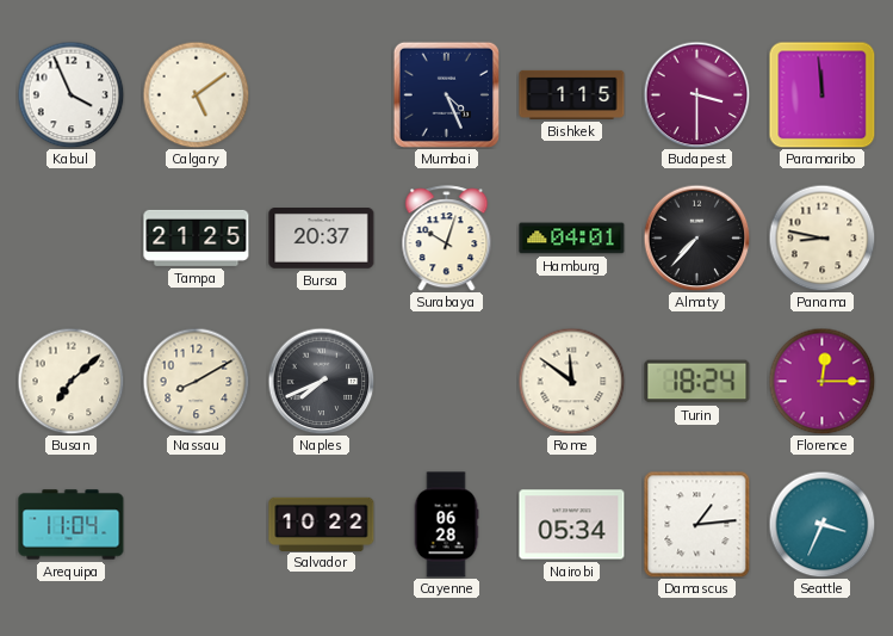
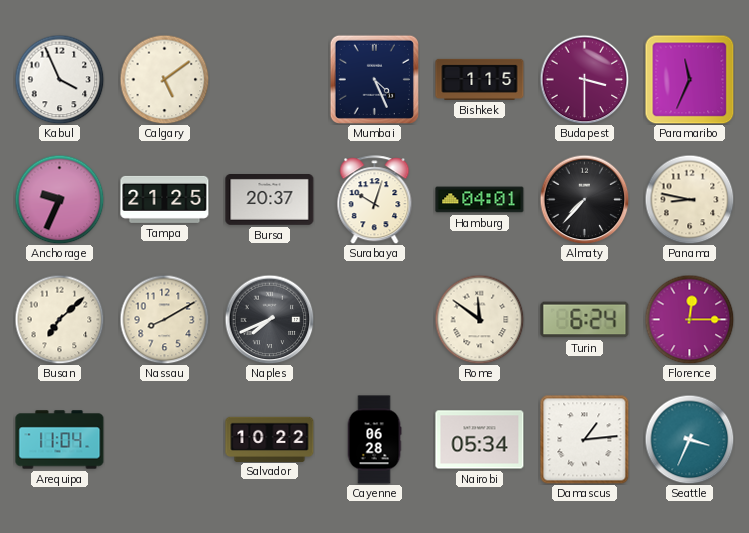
Paramaribo: 11:59 -> 11:34 (689, 79)
Anchorage: none -> 9:34 (59, 199)
Turin: 18:24 -> 6:24 (585, 320)
